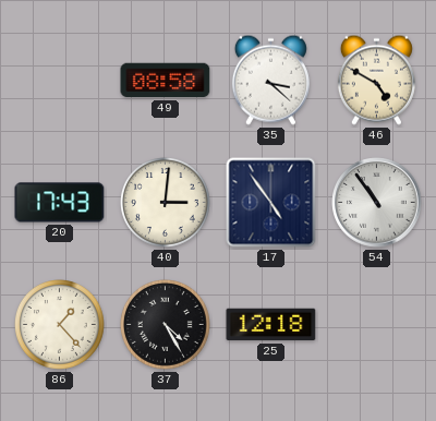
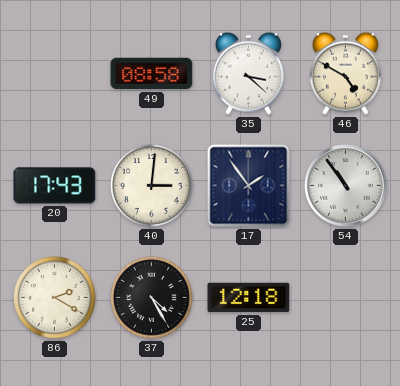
17: 4:54 -> 1:54 (249, 186)
86: 1:23 -> 2:20 (55, 298)
